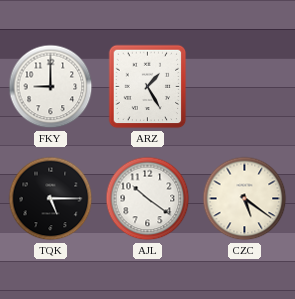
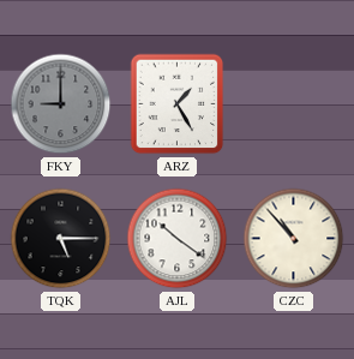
FKY dial: white -> grey (61, 104)
CZC: 5:21 -> 10:53 (294, 239)
